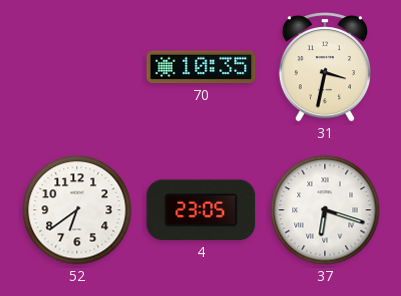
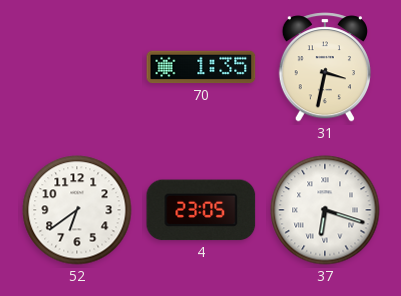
70: 10:35 -> 1:35 (201, 67)
